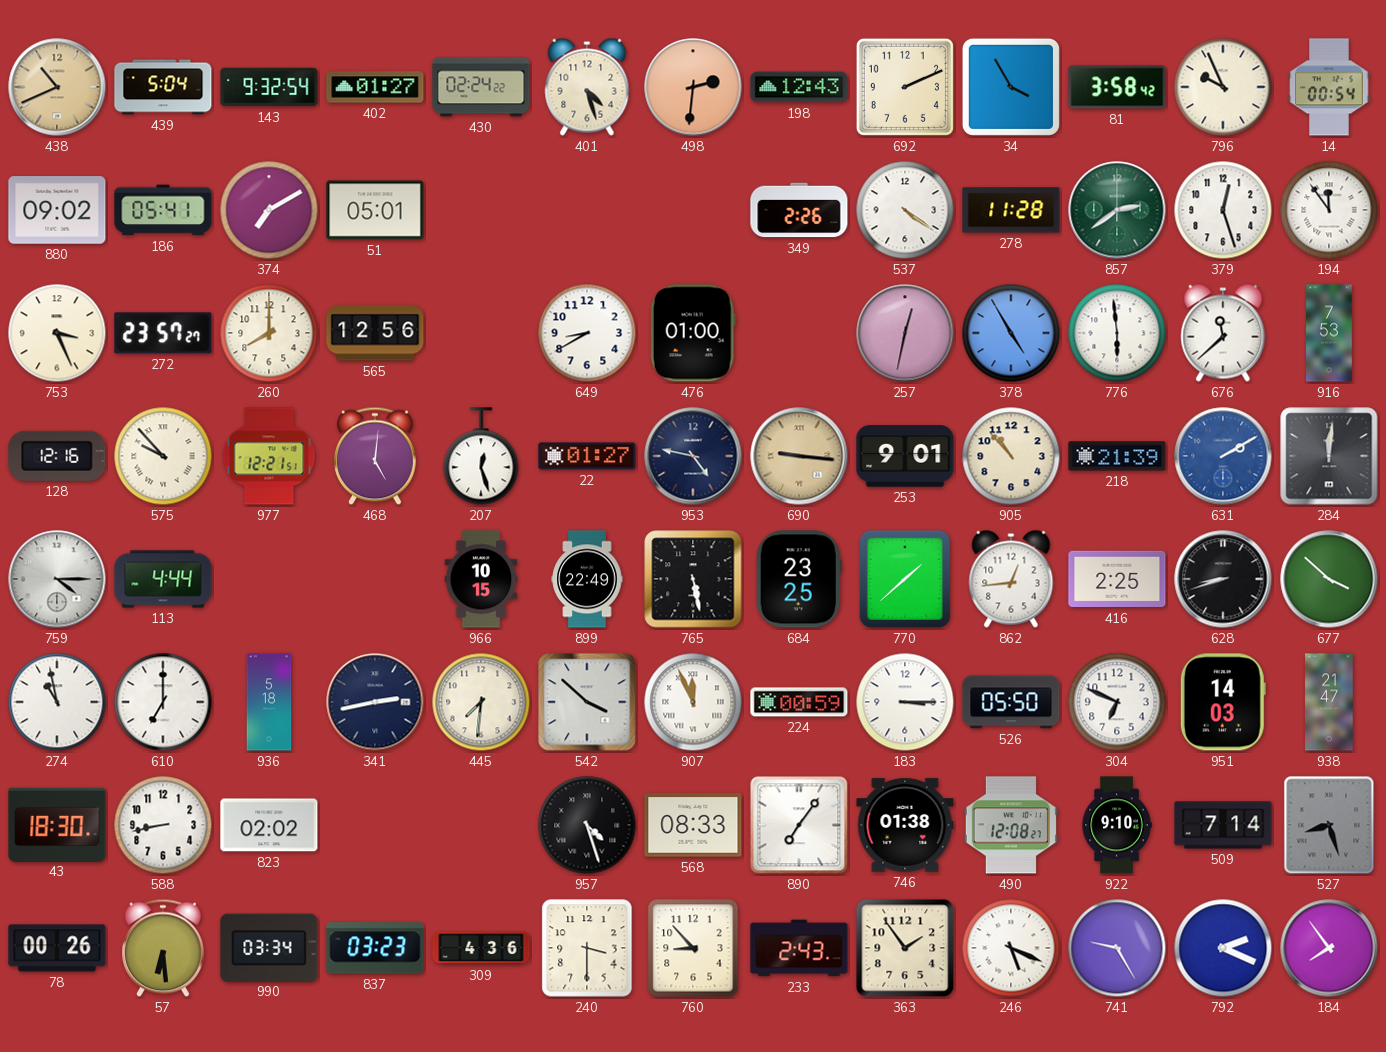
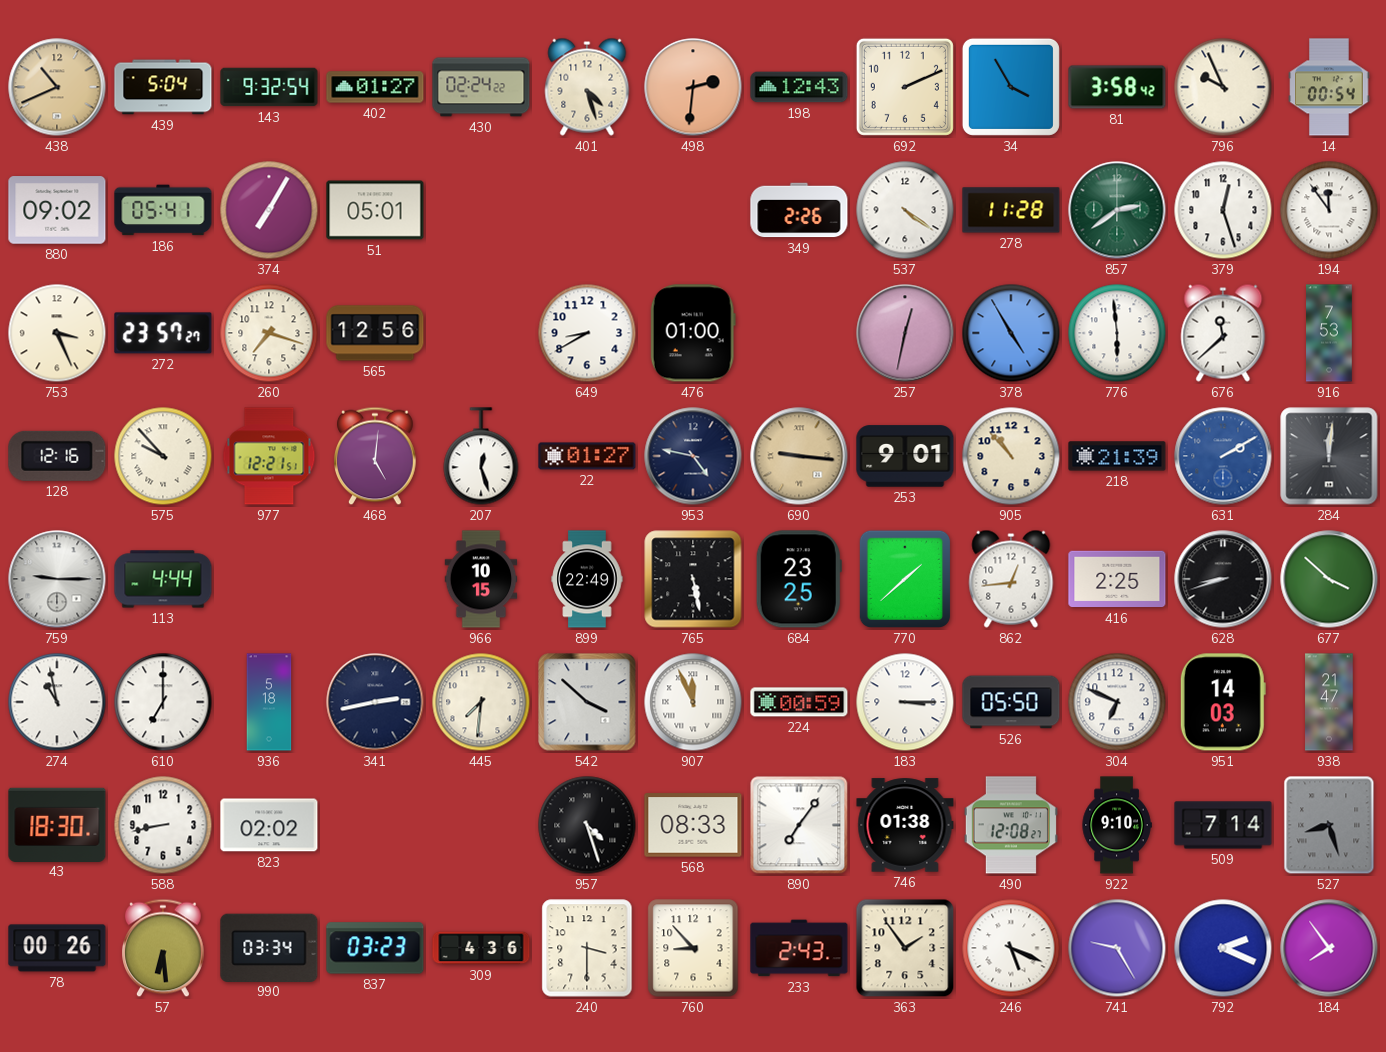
374: 7:10 -> 7:05 (269, 210)
260: 8:00 -> 7:18 (269, 333)
759: 4:15 -> 9:15 (57, 579)
